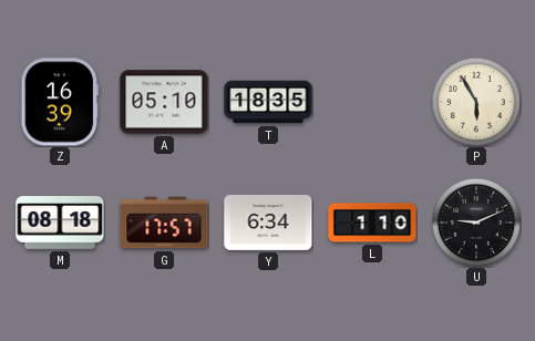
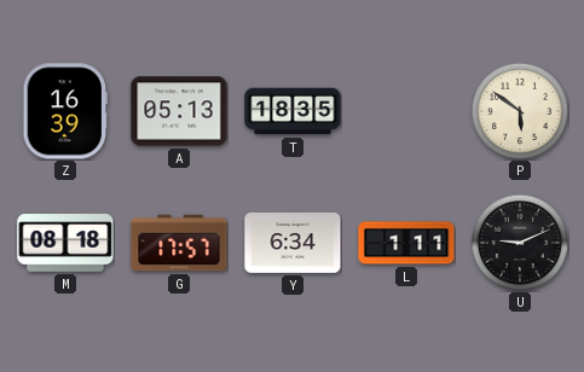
A: 05:10 -> 05:13 (179, 111)
P: 5:55 -> 5:51 (520, 111)
L: 1:10 -> 1:11 (406, 243)
